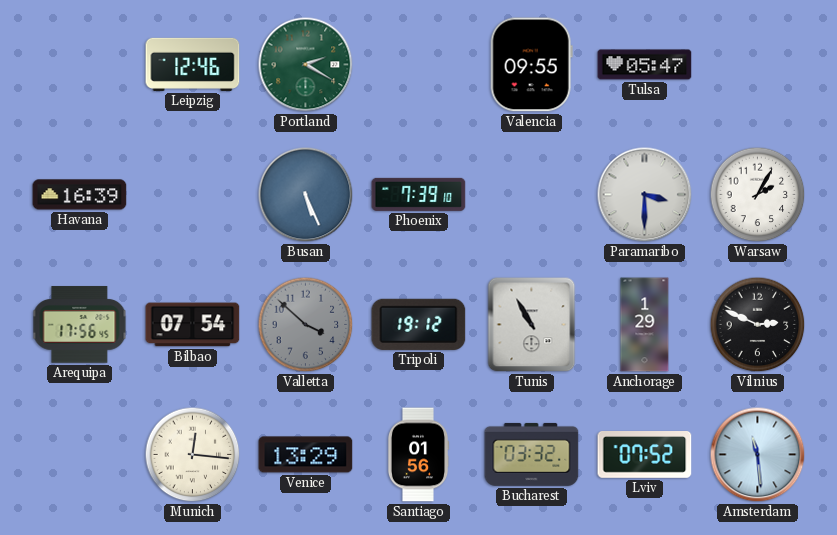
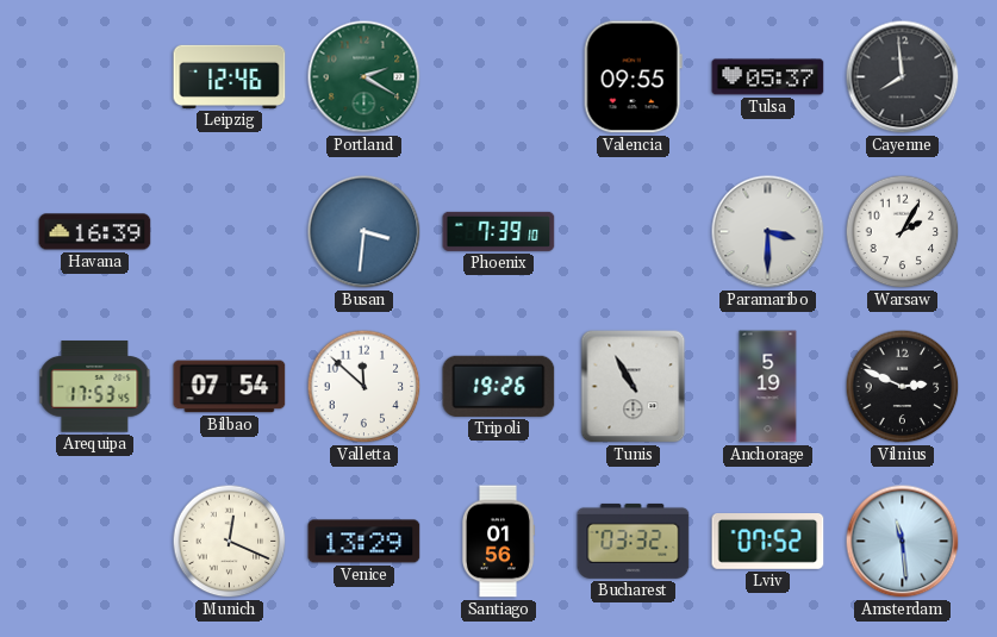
Tulsa: 05:47 -> 05:37 (768, 77)
Cayenne: none -> 7:59 (903, 77)
Busan: 5:26 -> 3:31 (364, 232)
Arequipa: 17:56 -> 17:53 (95, 387)
Valletta: 3:52 -> 11:52 (364, 387)
Valletta dial: grey -> white (364, 387)
Tripoli: 19:12 -> 19:26 (499, 386)
Anchorage: 1:29 -> 5:19 (768, 387)
Munich: 12:16 -> 12:19 (230, 542)
